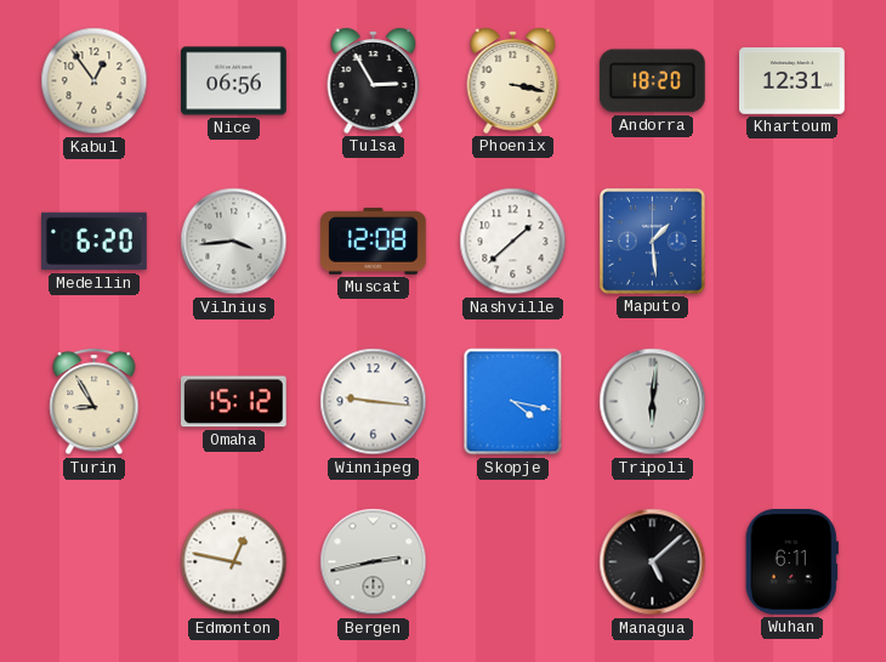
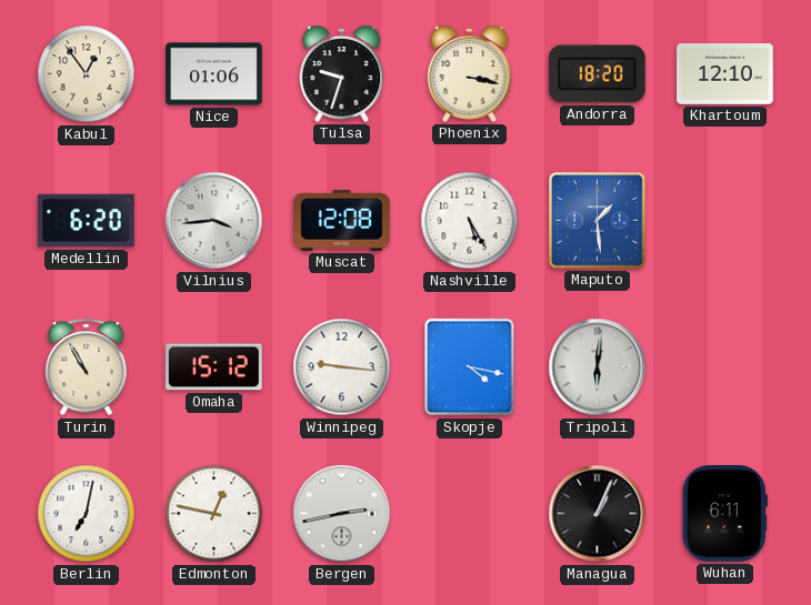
Nice: 06:56 -> 01:06 (214, 74)
Tulsa: 2:55 -> 9:33 (342, 73)
Khartoum: 12:31 -> 12:10 (725, 74)
Nashville: 1:38 -> 5:25 (470, 221)
Turin: 8:55 -> 10:55 (87, 367)
Berlin: none -> 7:02 (87, 514)
Managua: 5:08 -> 1:04 (598, 514)
